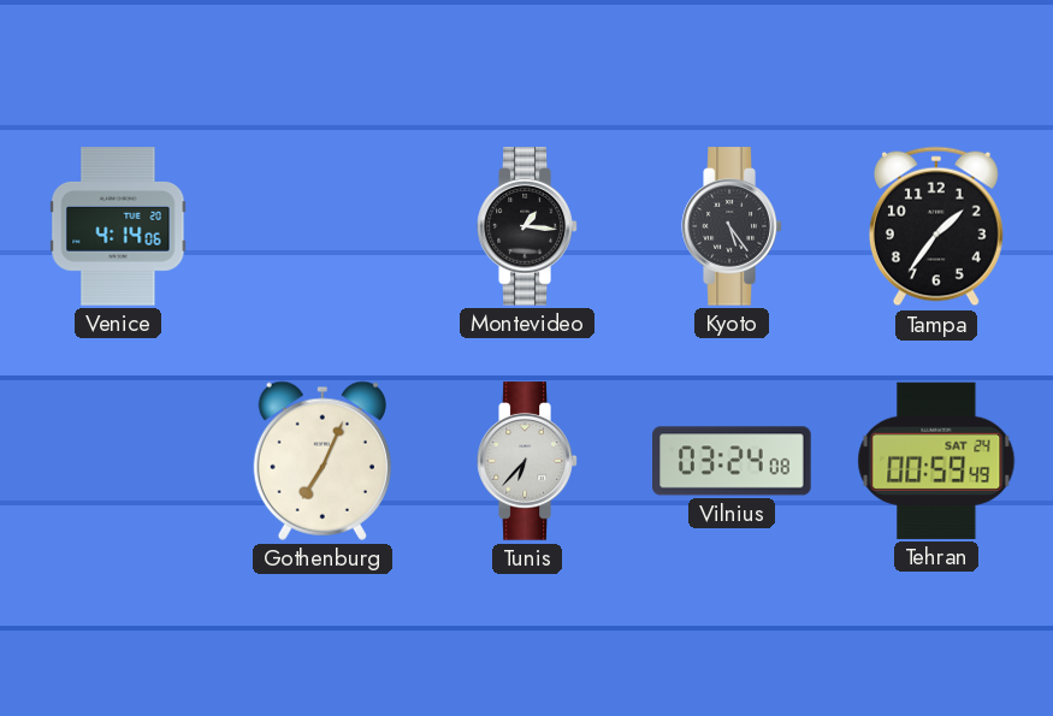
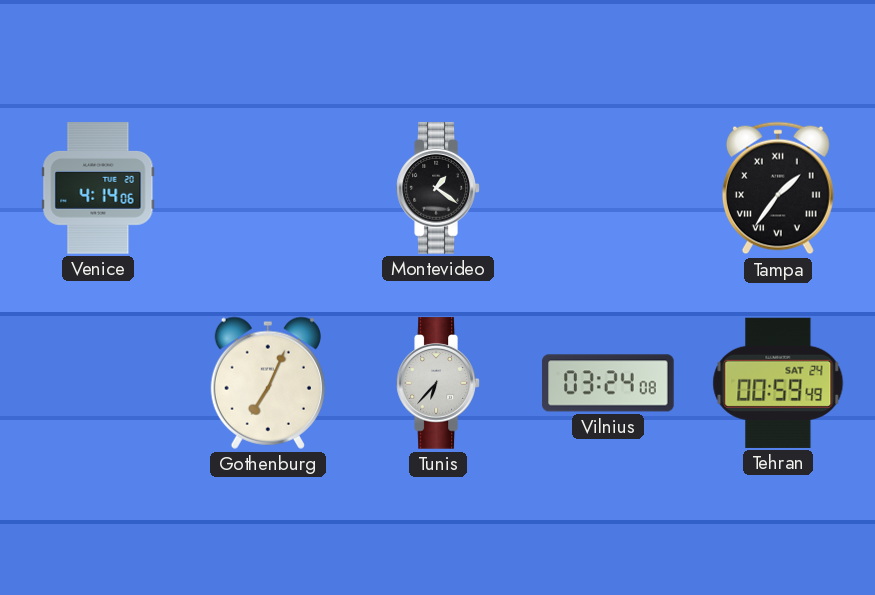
Montevideo: 1:16 -> 1:21 (438, 188)
Kyoto: 5:24 -> none (732, 226)
Tampa numerals: Arabic -> Roman (778, 188)
